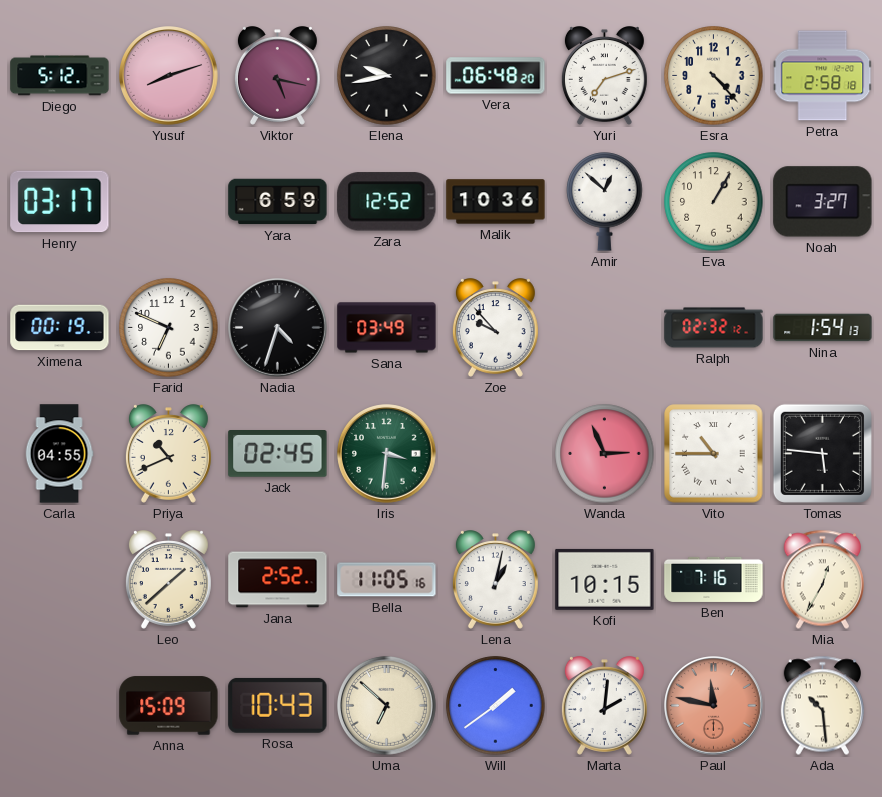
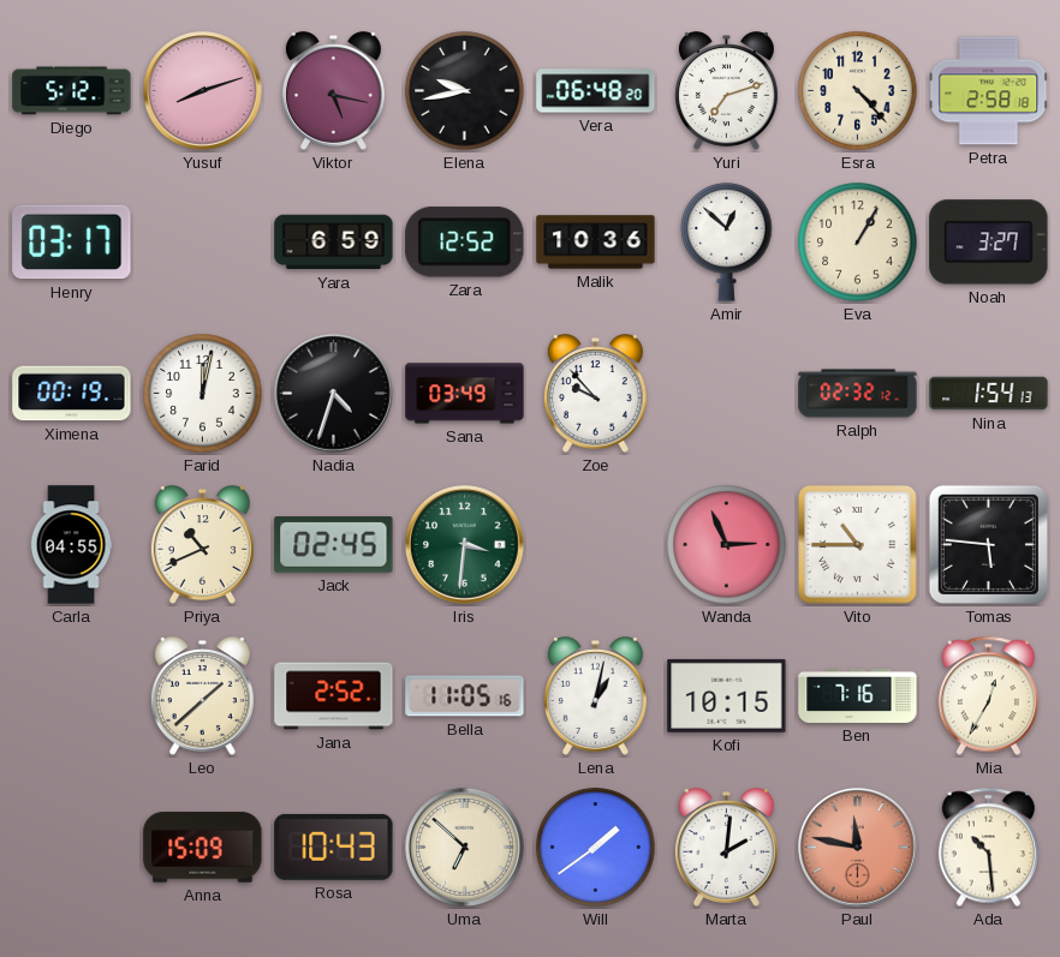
Farid: 6:49 -> 12:02 (203, 394)
